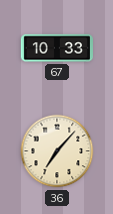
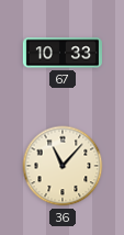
36: 7:07 -> 11:07 (63, 166)
